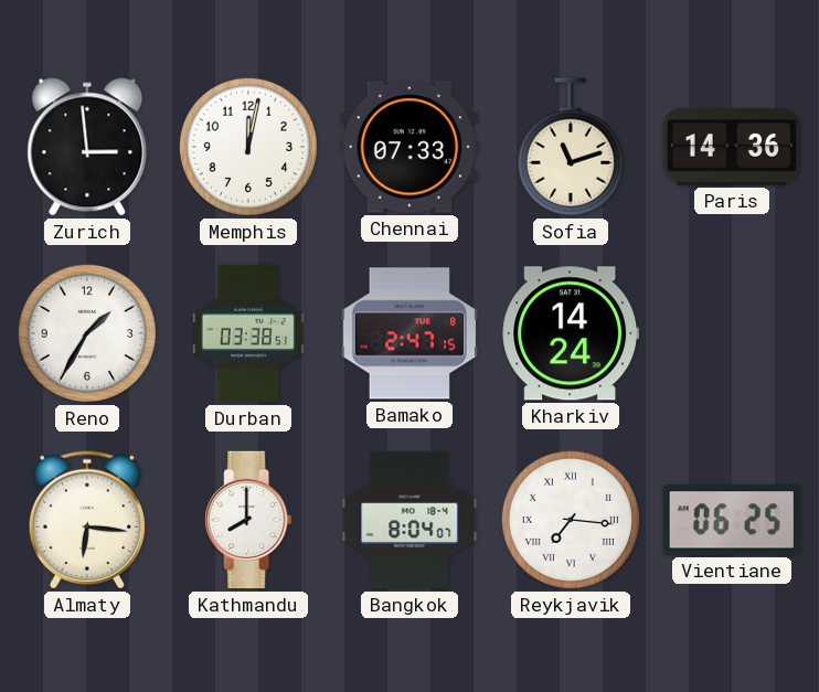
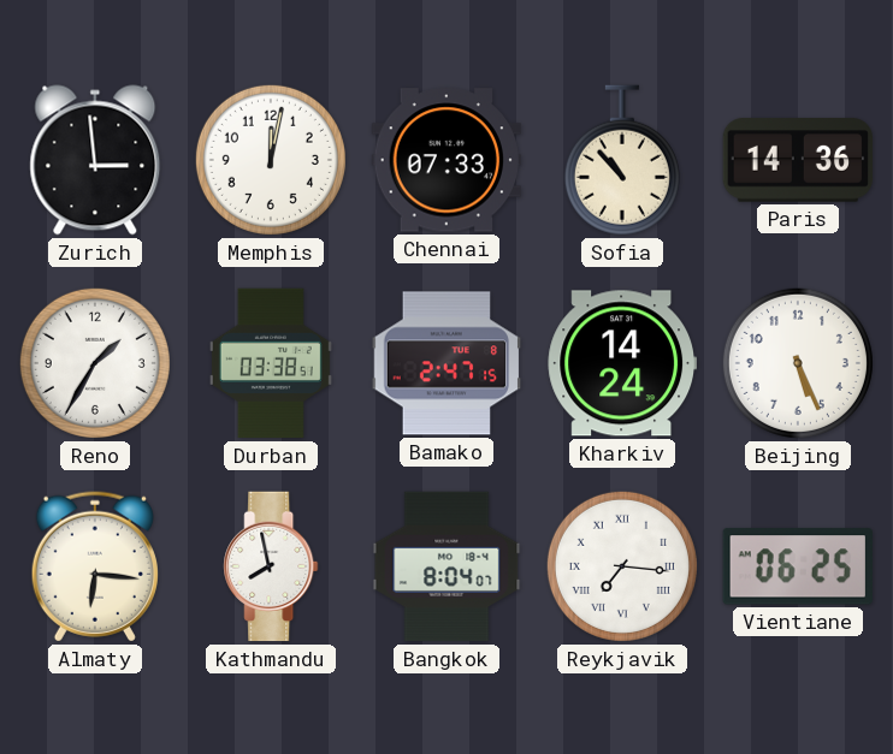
Sofia: 11:12 -> 10:53 (622, 160)
Beijing: none -> 5:26 (798, 363)
Kathmandu: 8:00 -> 7:58 (271, 566)
